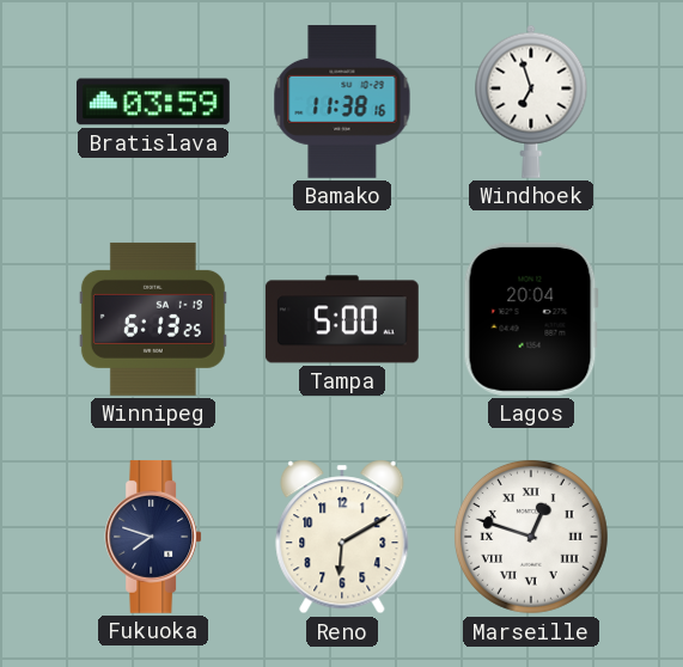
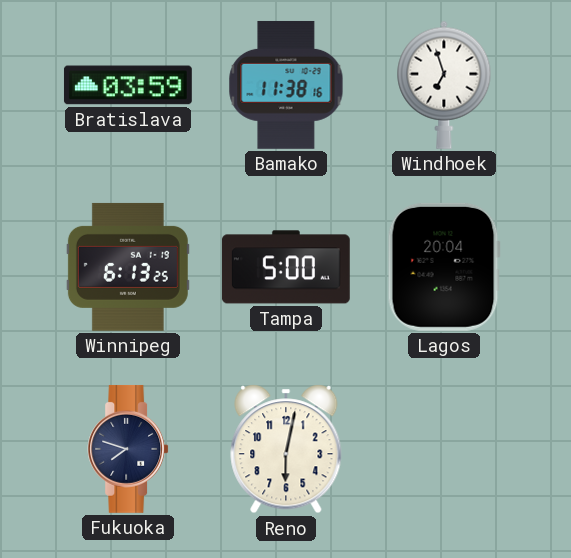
Reno: 6:10 -> 6:02 (286, 449)
Marseille: 12:48 -> none (531, 537)
